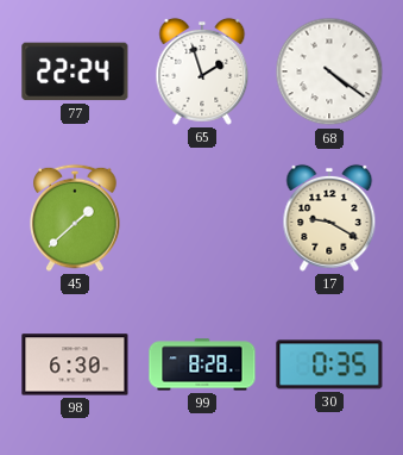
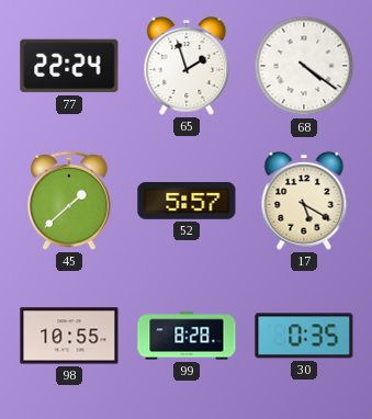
52: none -> 5:57 (187, 202)
17: 9:20 -> 5:20 (304, 201)
98: 6:30 -> 10:55 (69, 336)
